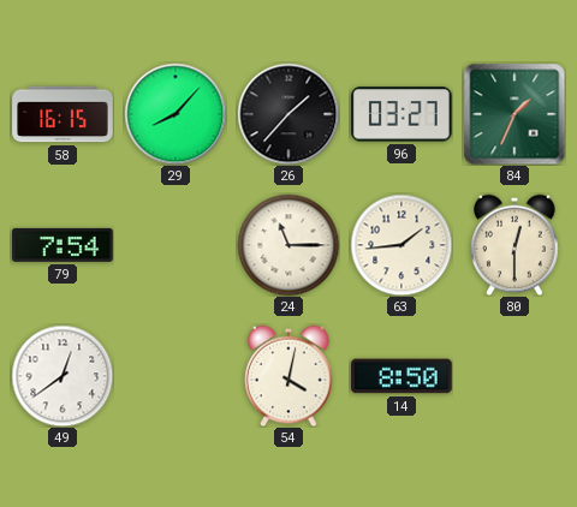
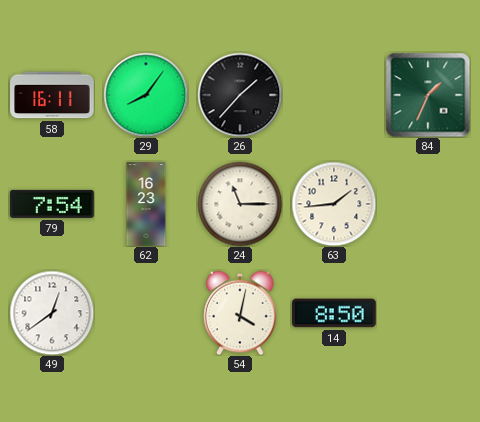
58: 16:15 -> 16:11 (52, 95)
29: 8:07 -> 8:06 (146, 95)
96: 03:27 -> none (403, 114)
62: none -> 16:23 (146, 204)
80: 12:30 -> none (514, 245)
